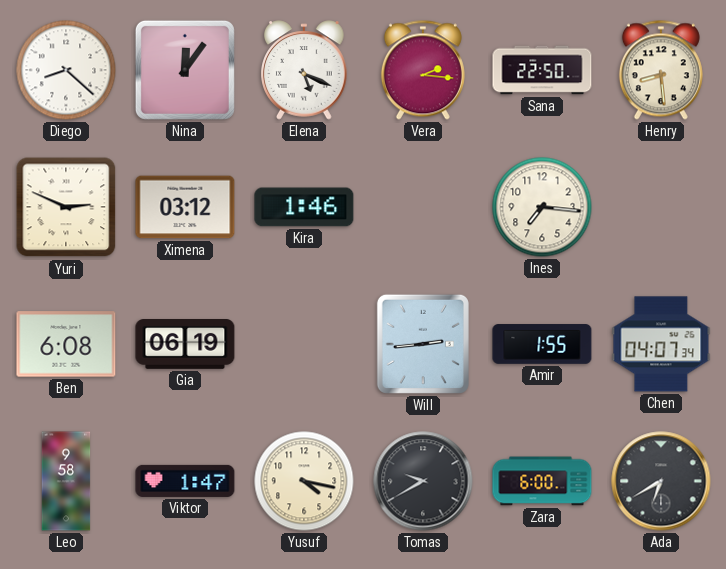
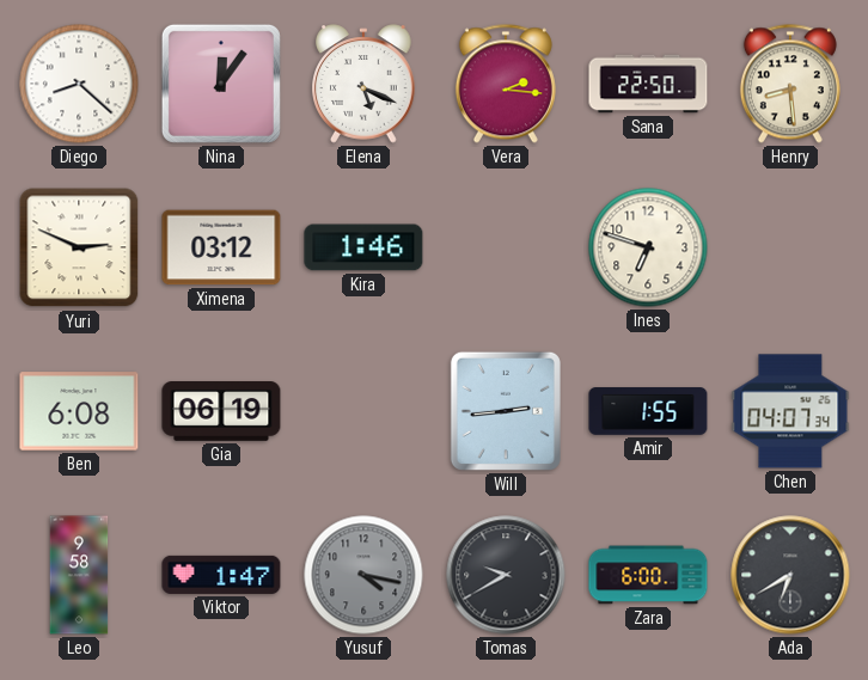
Ines: 7:16 -> 6:48 (648, 247)
Yusuf dial: cream -> grey (363, 575)
